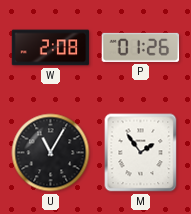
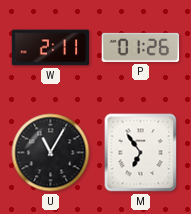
W: 2:08 -> 2:11 (51, 48)
M: 1:54 -> 6:54 (141, 153)
